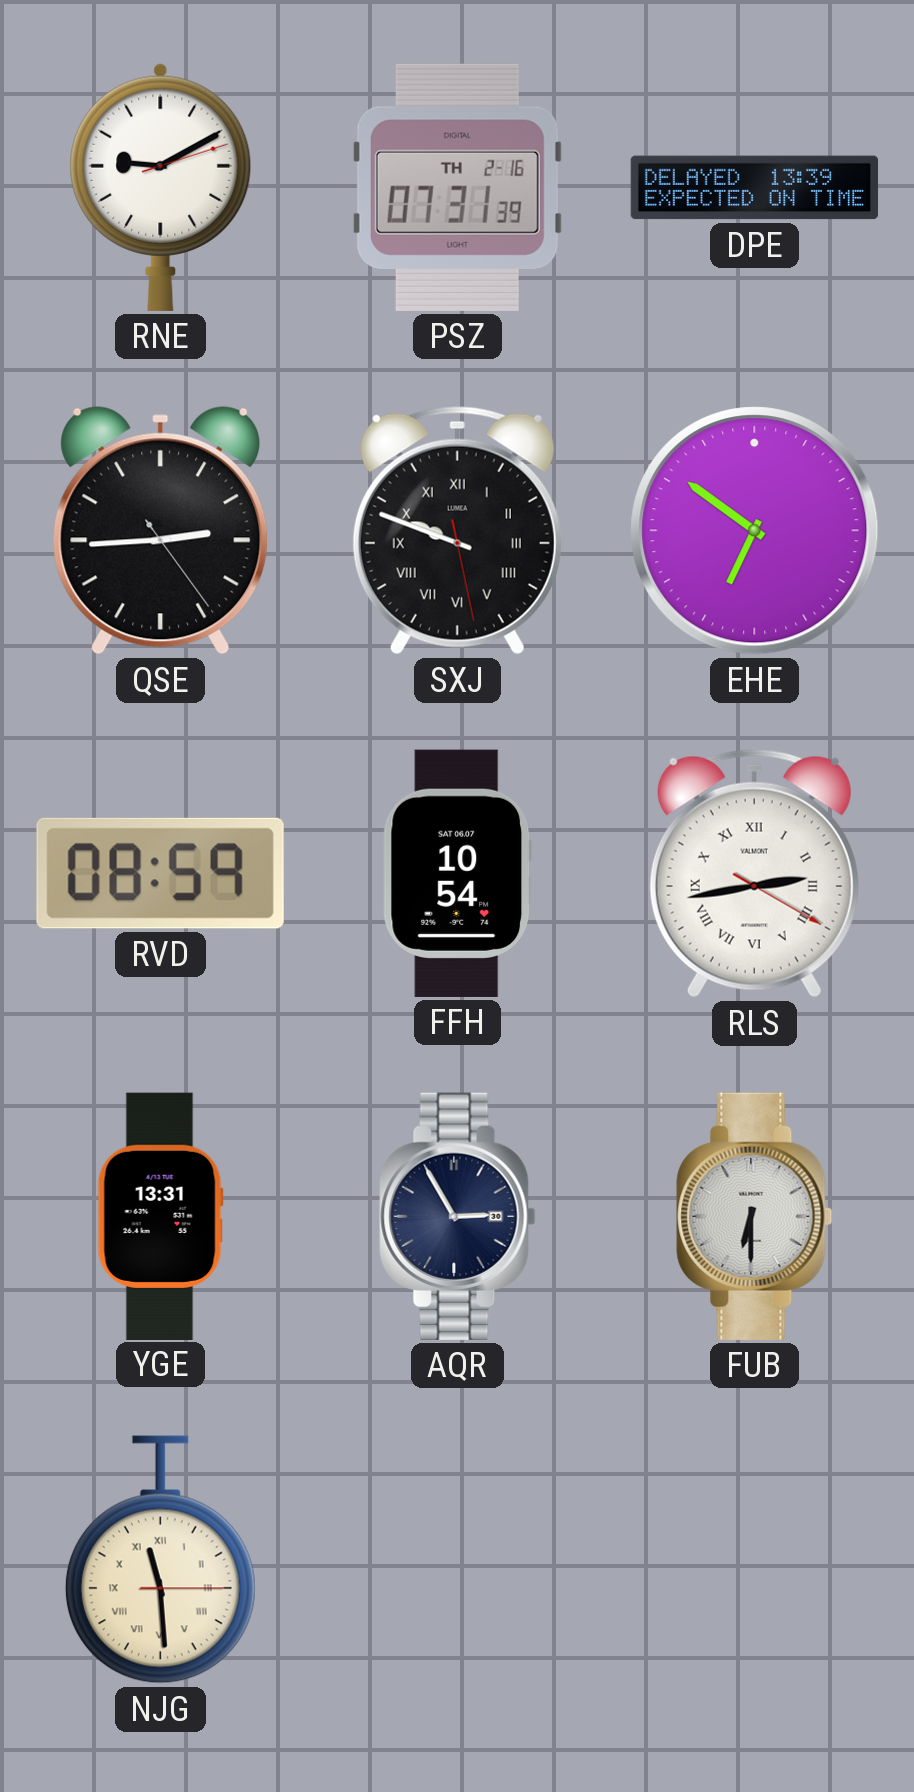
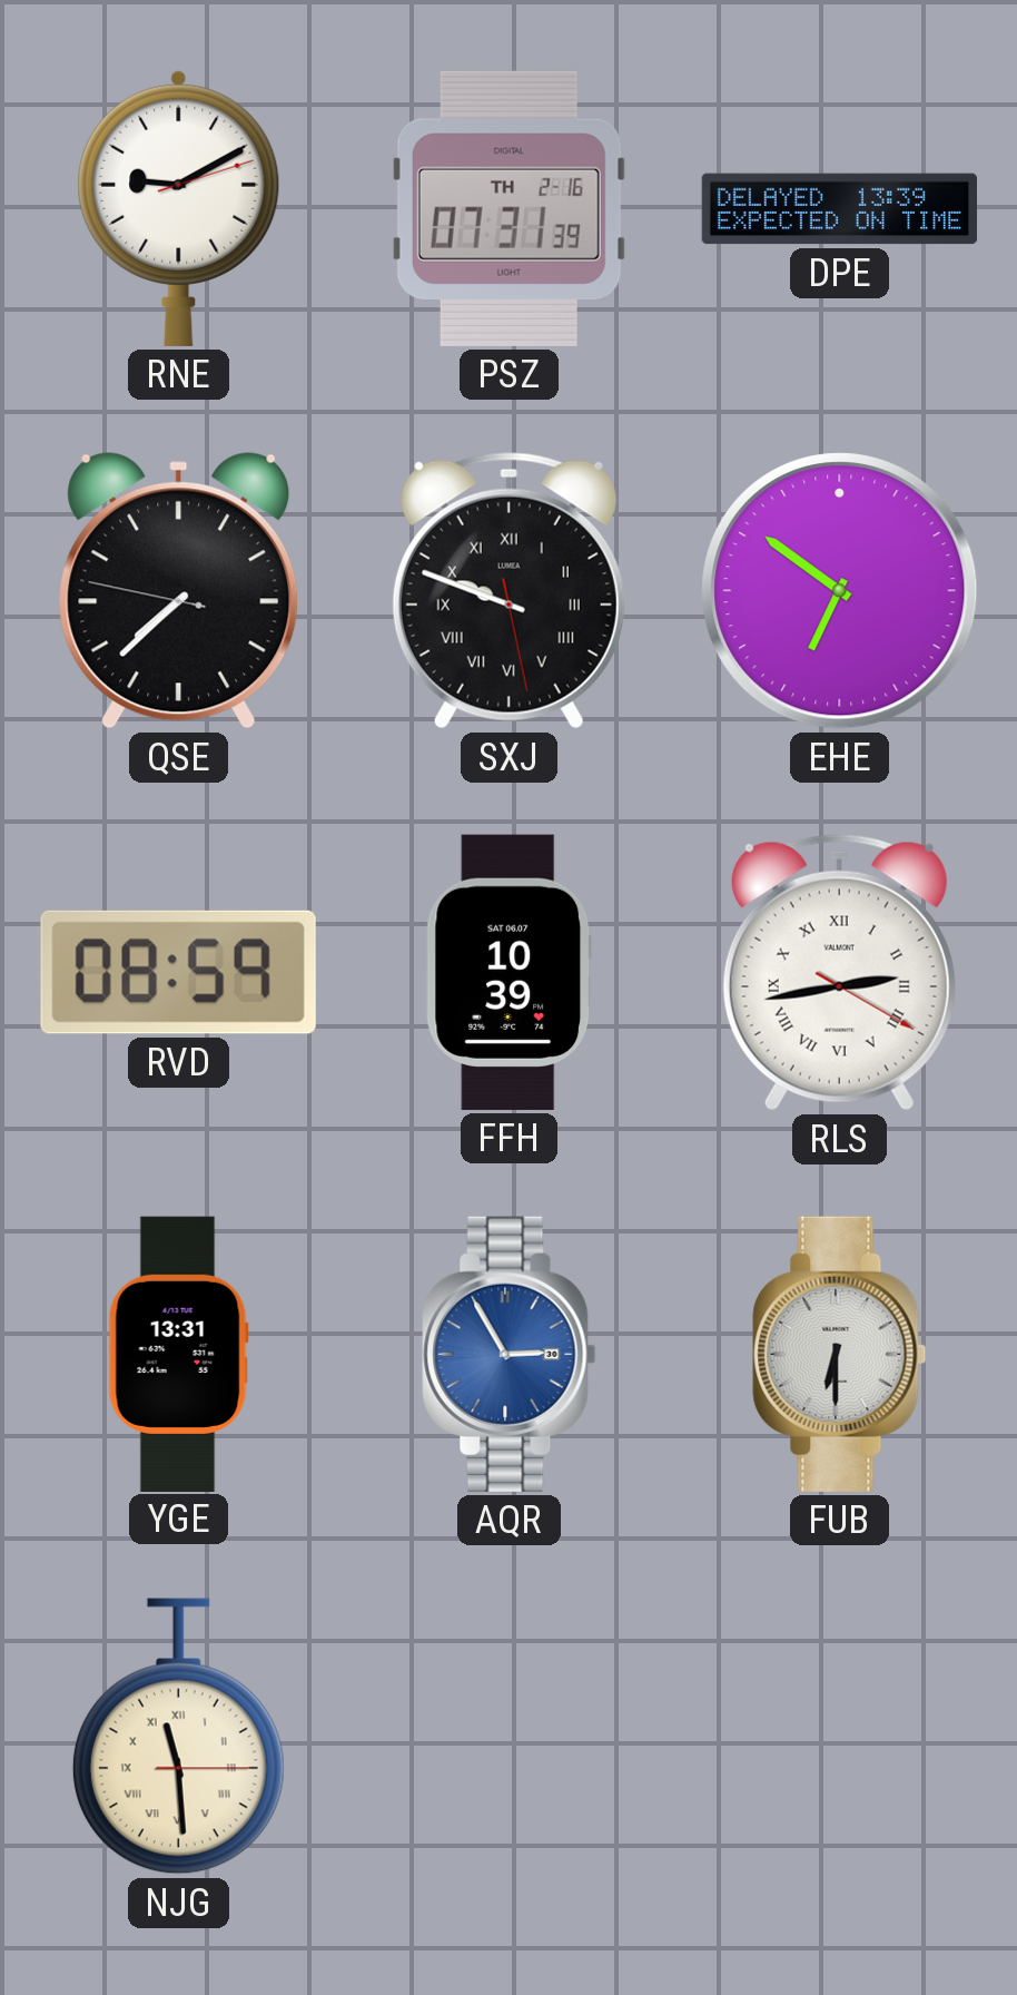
QSE: 2:44 -> 7:37 (179, 591)
FFH: 10:54 -> 10:39 (510, 972)
AQR dial: navy -> blue (510, 1354)
